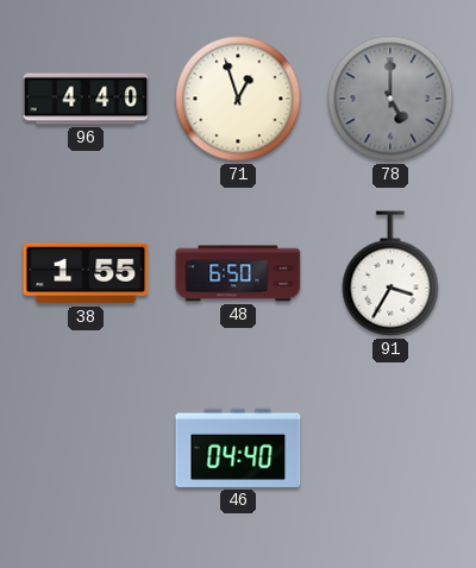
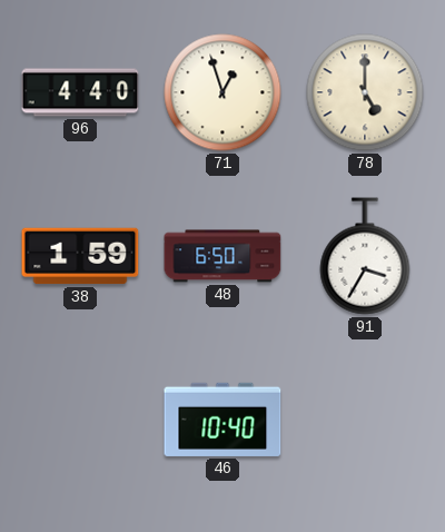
78 dial: grey -> cream (365, 92)
38: 1:55 -> 1:59 (80, 256)
46: 04:40 -> 10:40 (222, 420)
